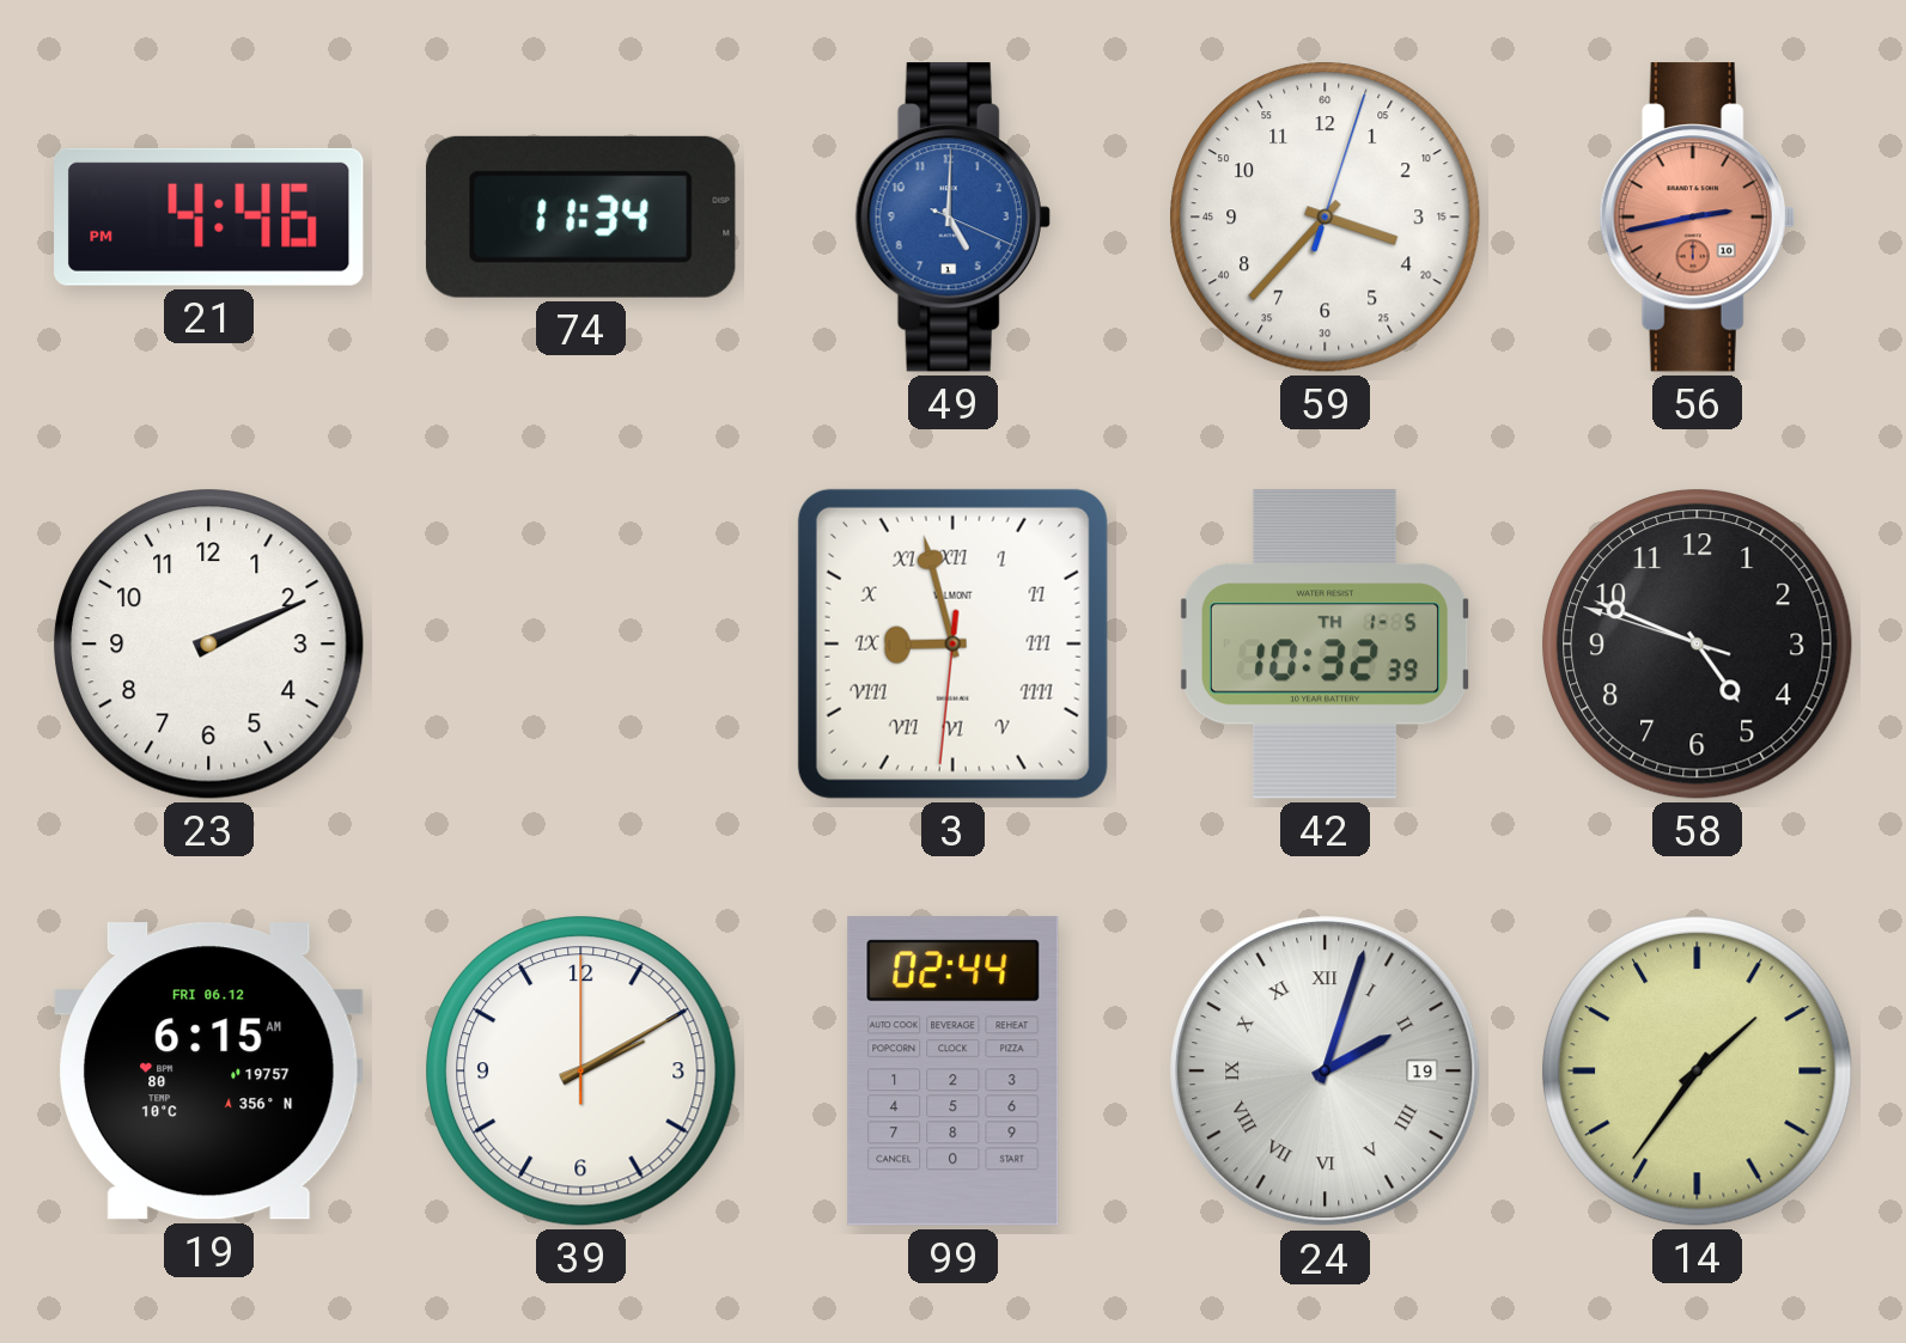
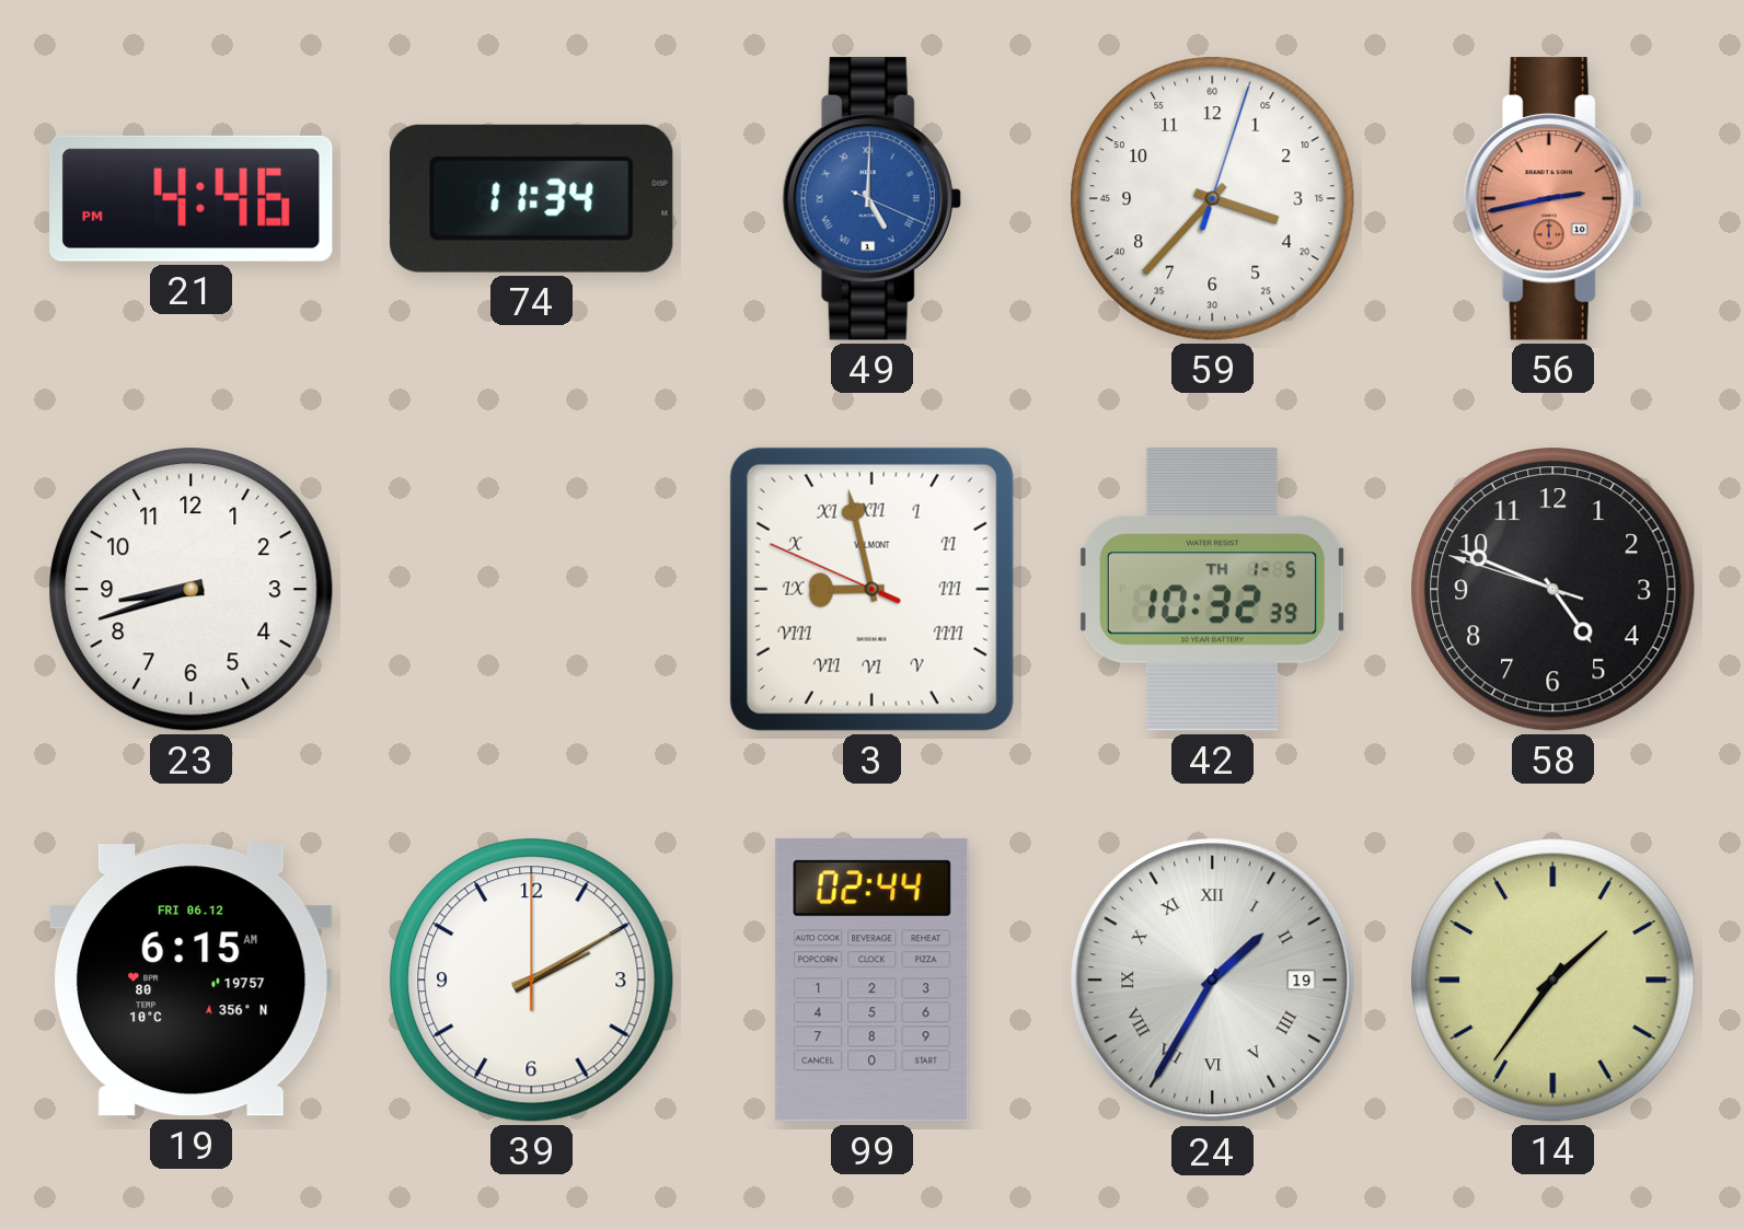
49 numerals: Arabic -> Roman (871, 199)
23: 2:11 -> 8:42 (192, 590)
3: 8:57:31 -> 8:57:49 (871, 589)
24: 2:03 -> 1:35 (1213, 981)
